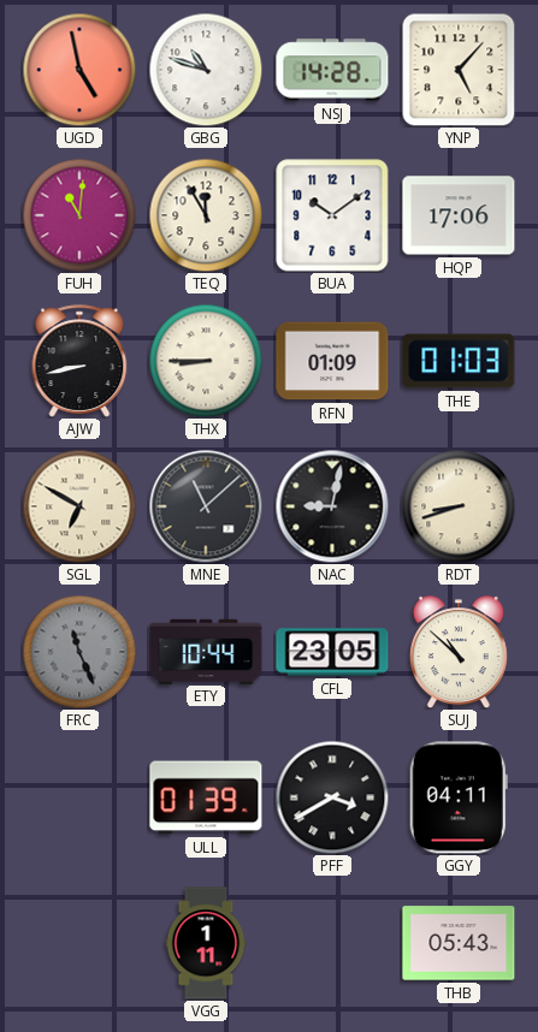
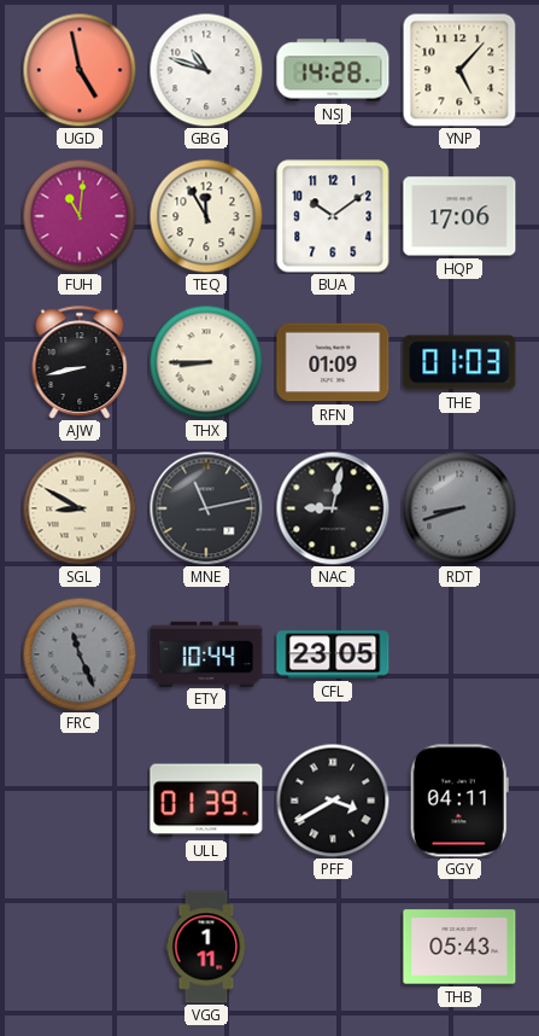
SGL: 6:50 -> 8:50 (80, 508)
MNE: 11:08 -> 11:13 (206, 508)
RDT dial: cream -> grey (459, 508)
SUJ: 10:52 -> none (459, 652)
